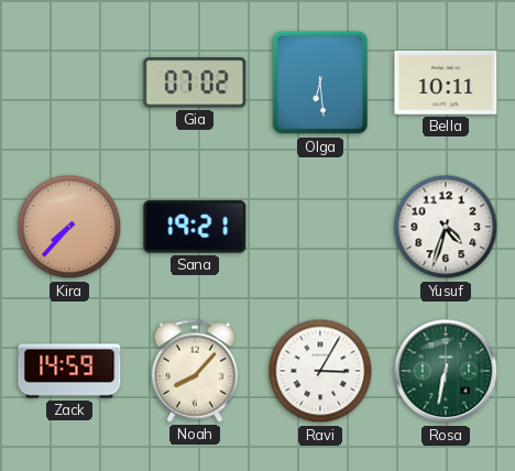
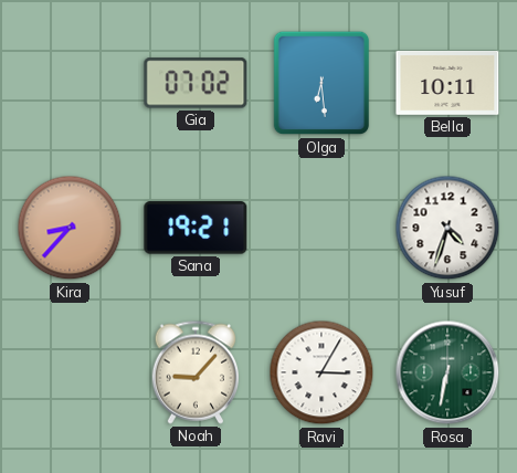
Kira: 7:37 -> 8:37 (70, 228)
Zack: 14:59 -> none (69, 371)
Noah: 8:07 -> 9:07 (194, 372)
